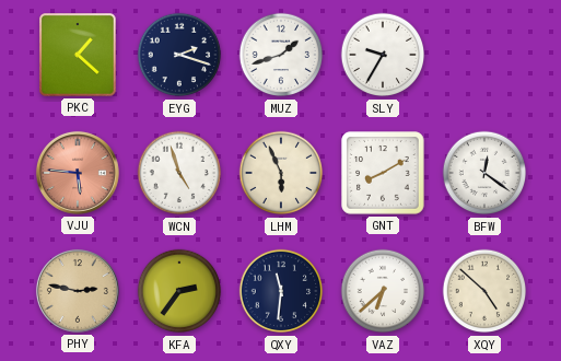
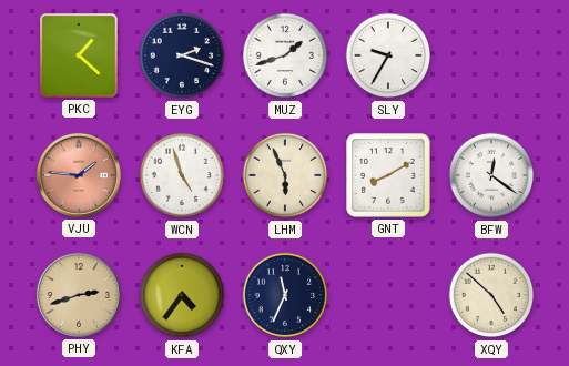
VJU: 5:46 -> 1:46 (79, 175)
PHY: 2:47 -> 2:42 (79, 295)
KFA: 2:36 -> 4:36 (182, 295)
QXY: 11:31 -> 11:34 (285, 295)
VAZ: 6:38 -> none (383, 291)
